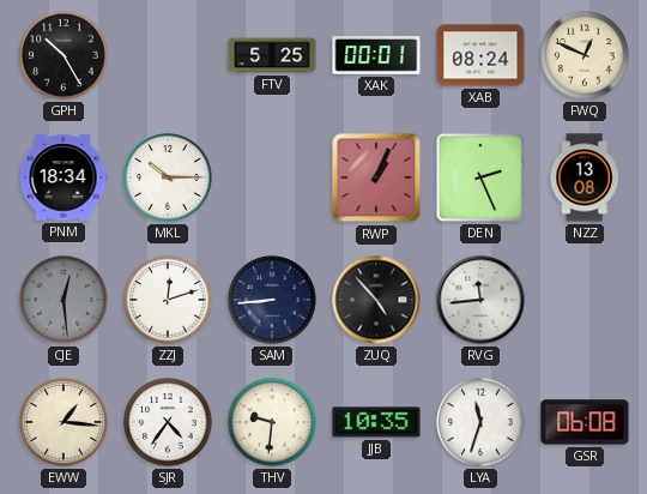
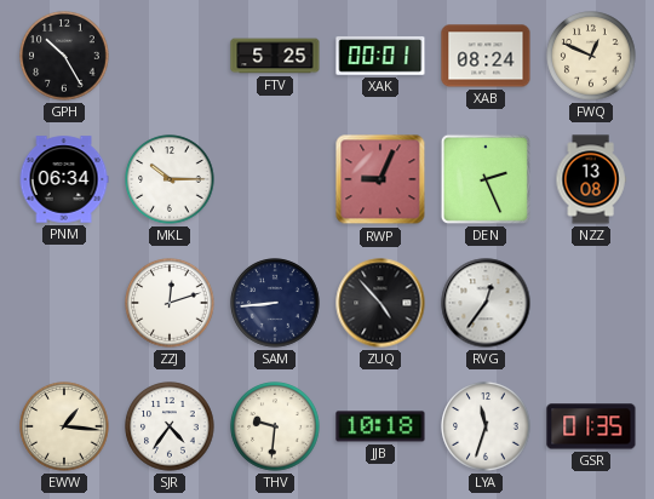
PNM: 18:34 -> 06:34 (64, 179)
RWP: 1:04 -> 9:04 (380, 179)
CJE: 12:29 -> none (64, 300)
RVG: 11:44 -> 12:36 (486, 303)
JJB: 10:35 -> 10:18 (380, 426)
GSR: 06:08 -> 01:35 (591, 426)
